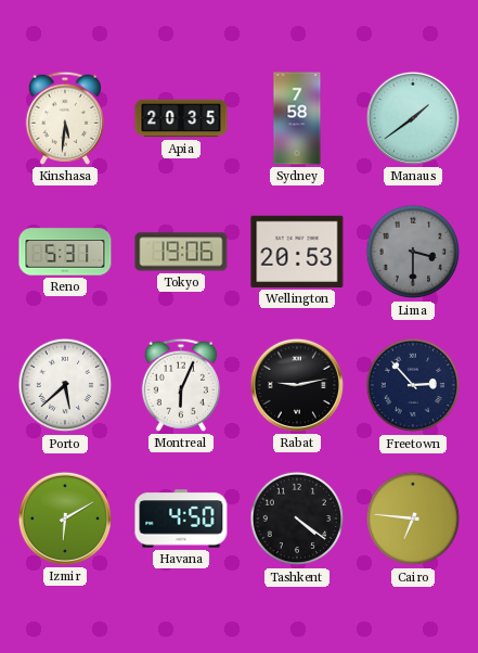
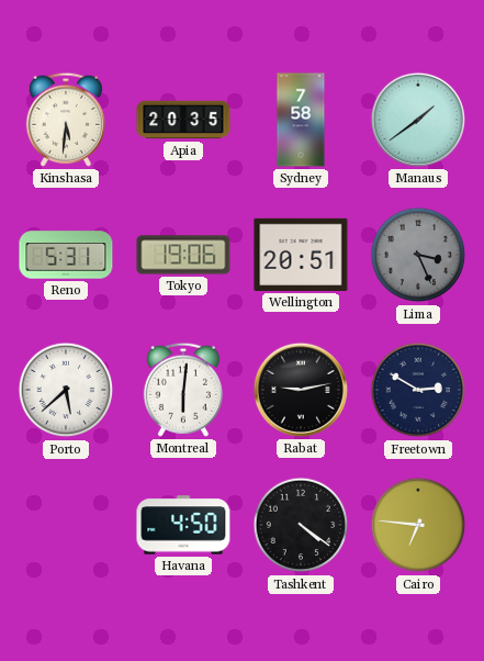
Wellington: 20:53 -> 20:51 (301, 255)
Lima: 3:30 -> 3:26 (418, 255)
Montreal: 6:04 -> 6:01 (183, 390)
Freetown: 2:53 -> 2:50 (418, 390)
Izmir: 6:10 -> none (65, 518)
